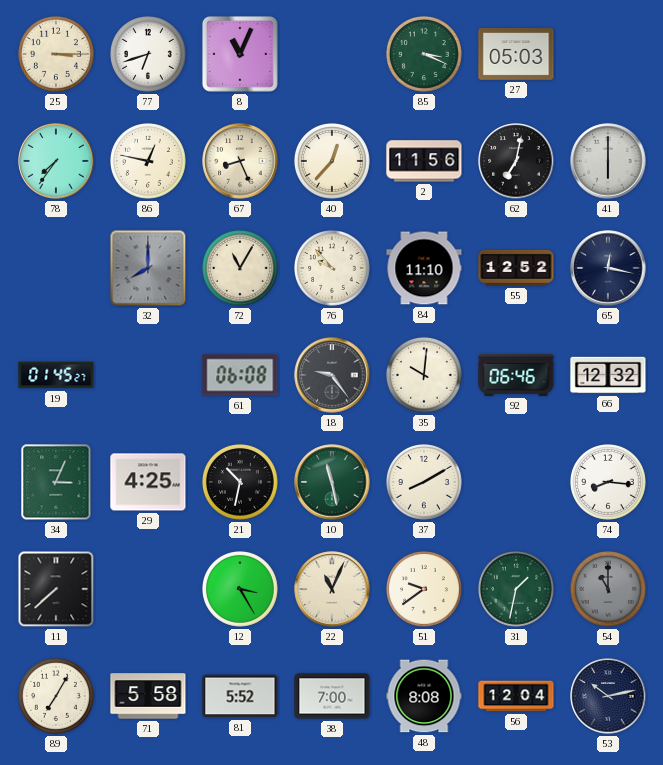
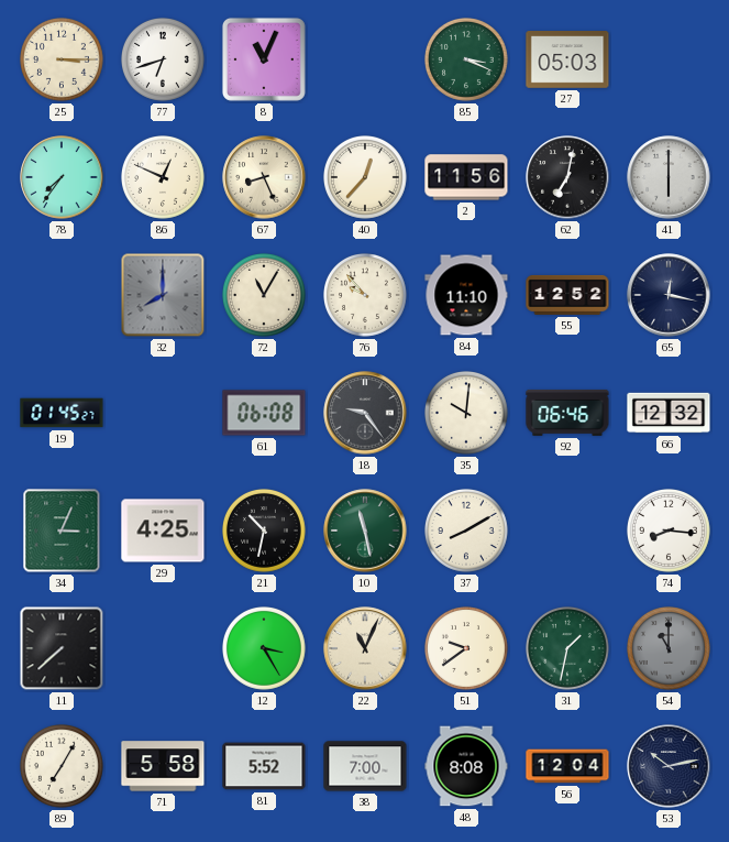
86: 12:47 -> 12:49 (164, 178)
